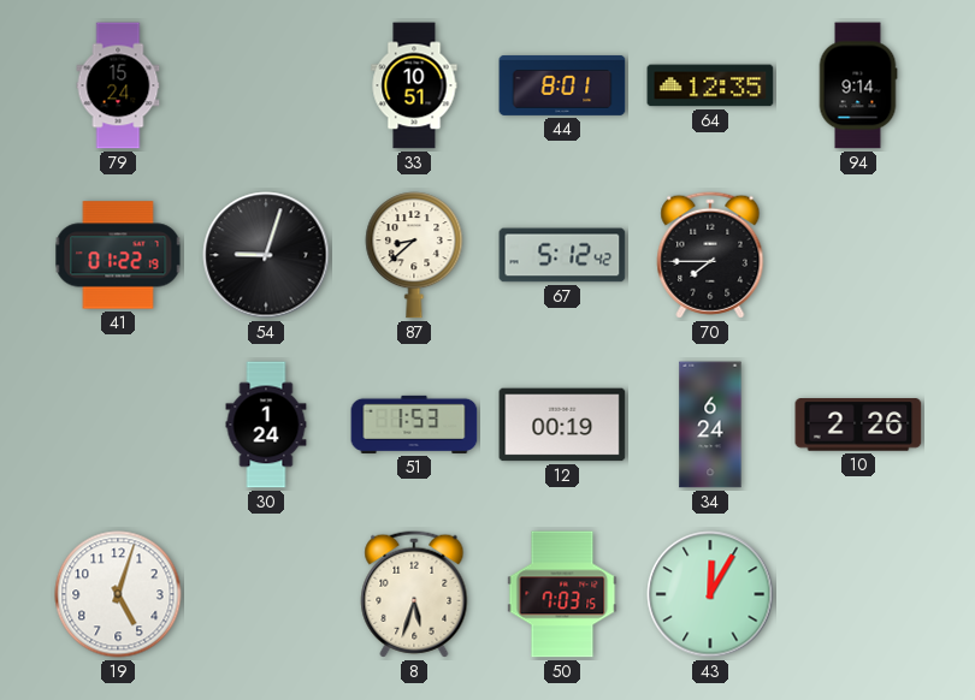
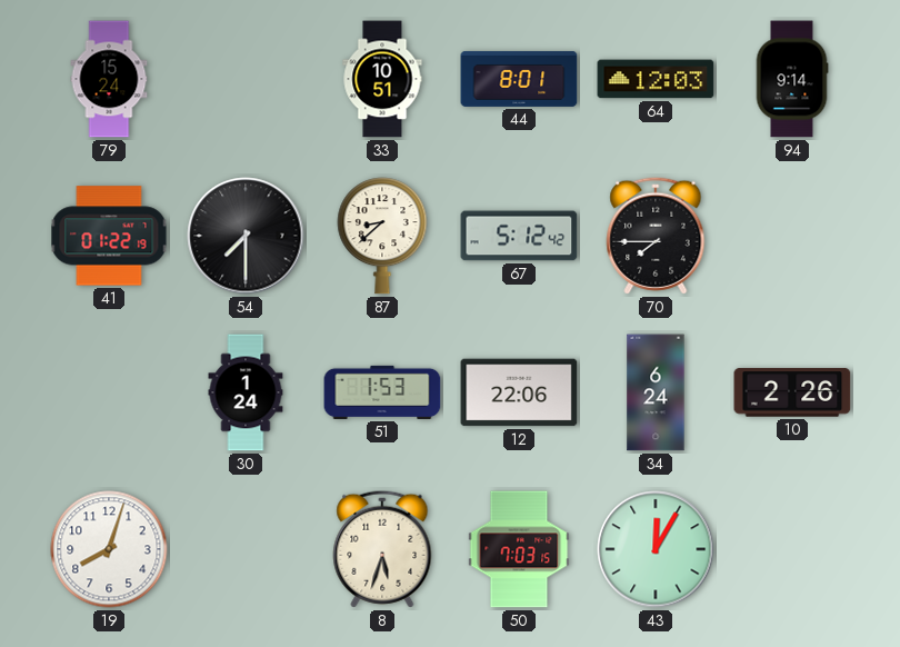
64: 12:35 -> 12:03 (656, 79)
54: 9:03 -> 7:30 (246, 236)
12: 00:19 -> 22:06 (519, 392)
19: 5:03 -> 8:03 (109, 549)
